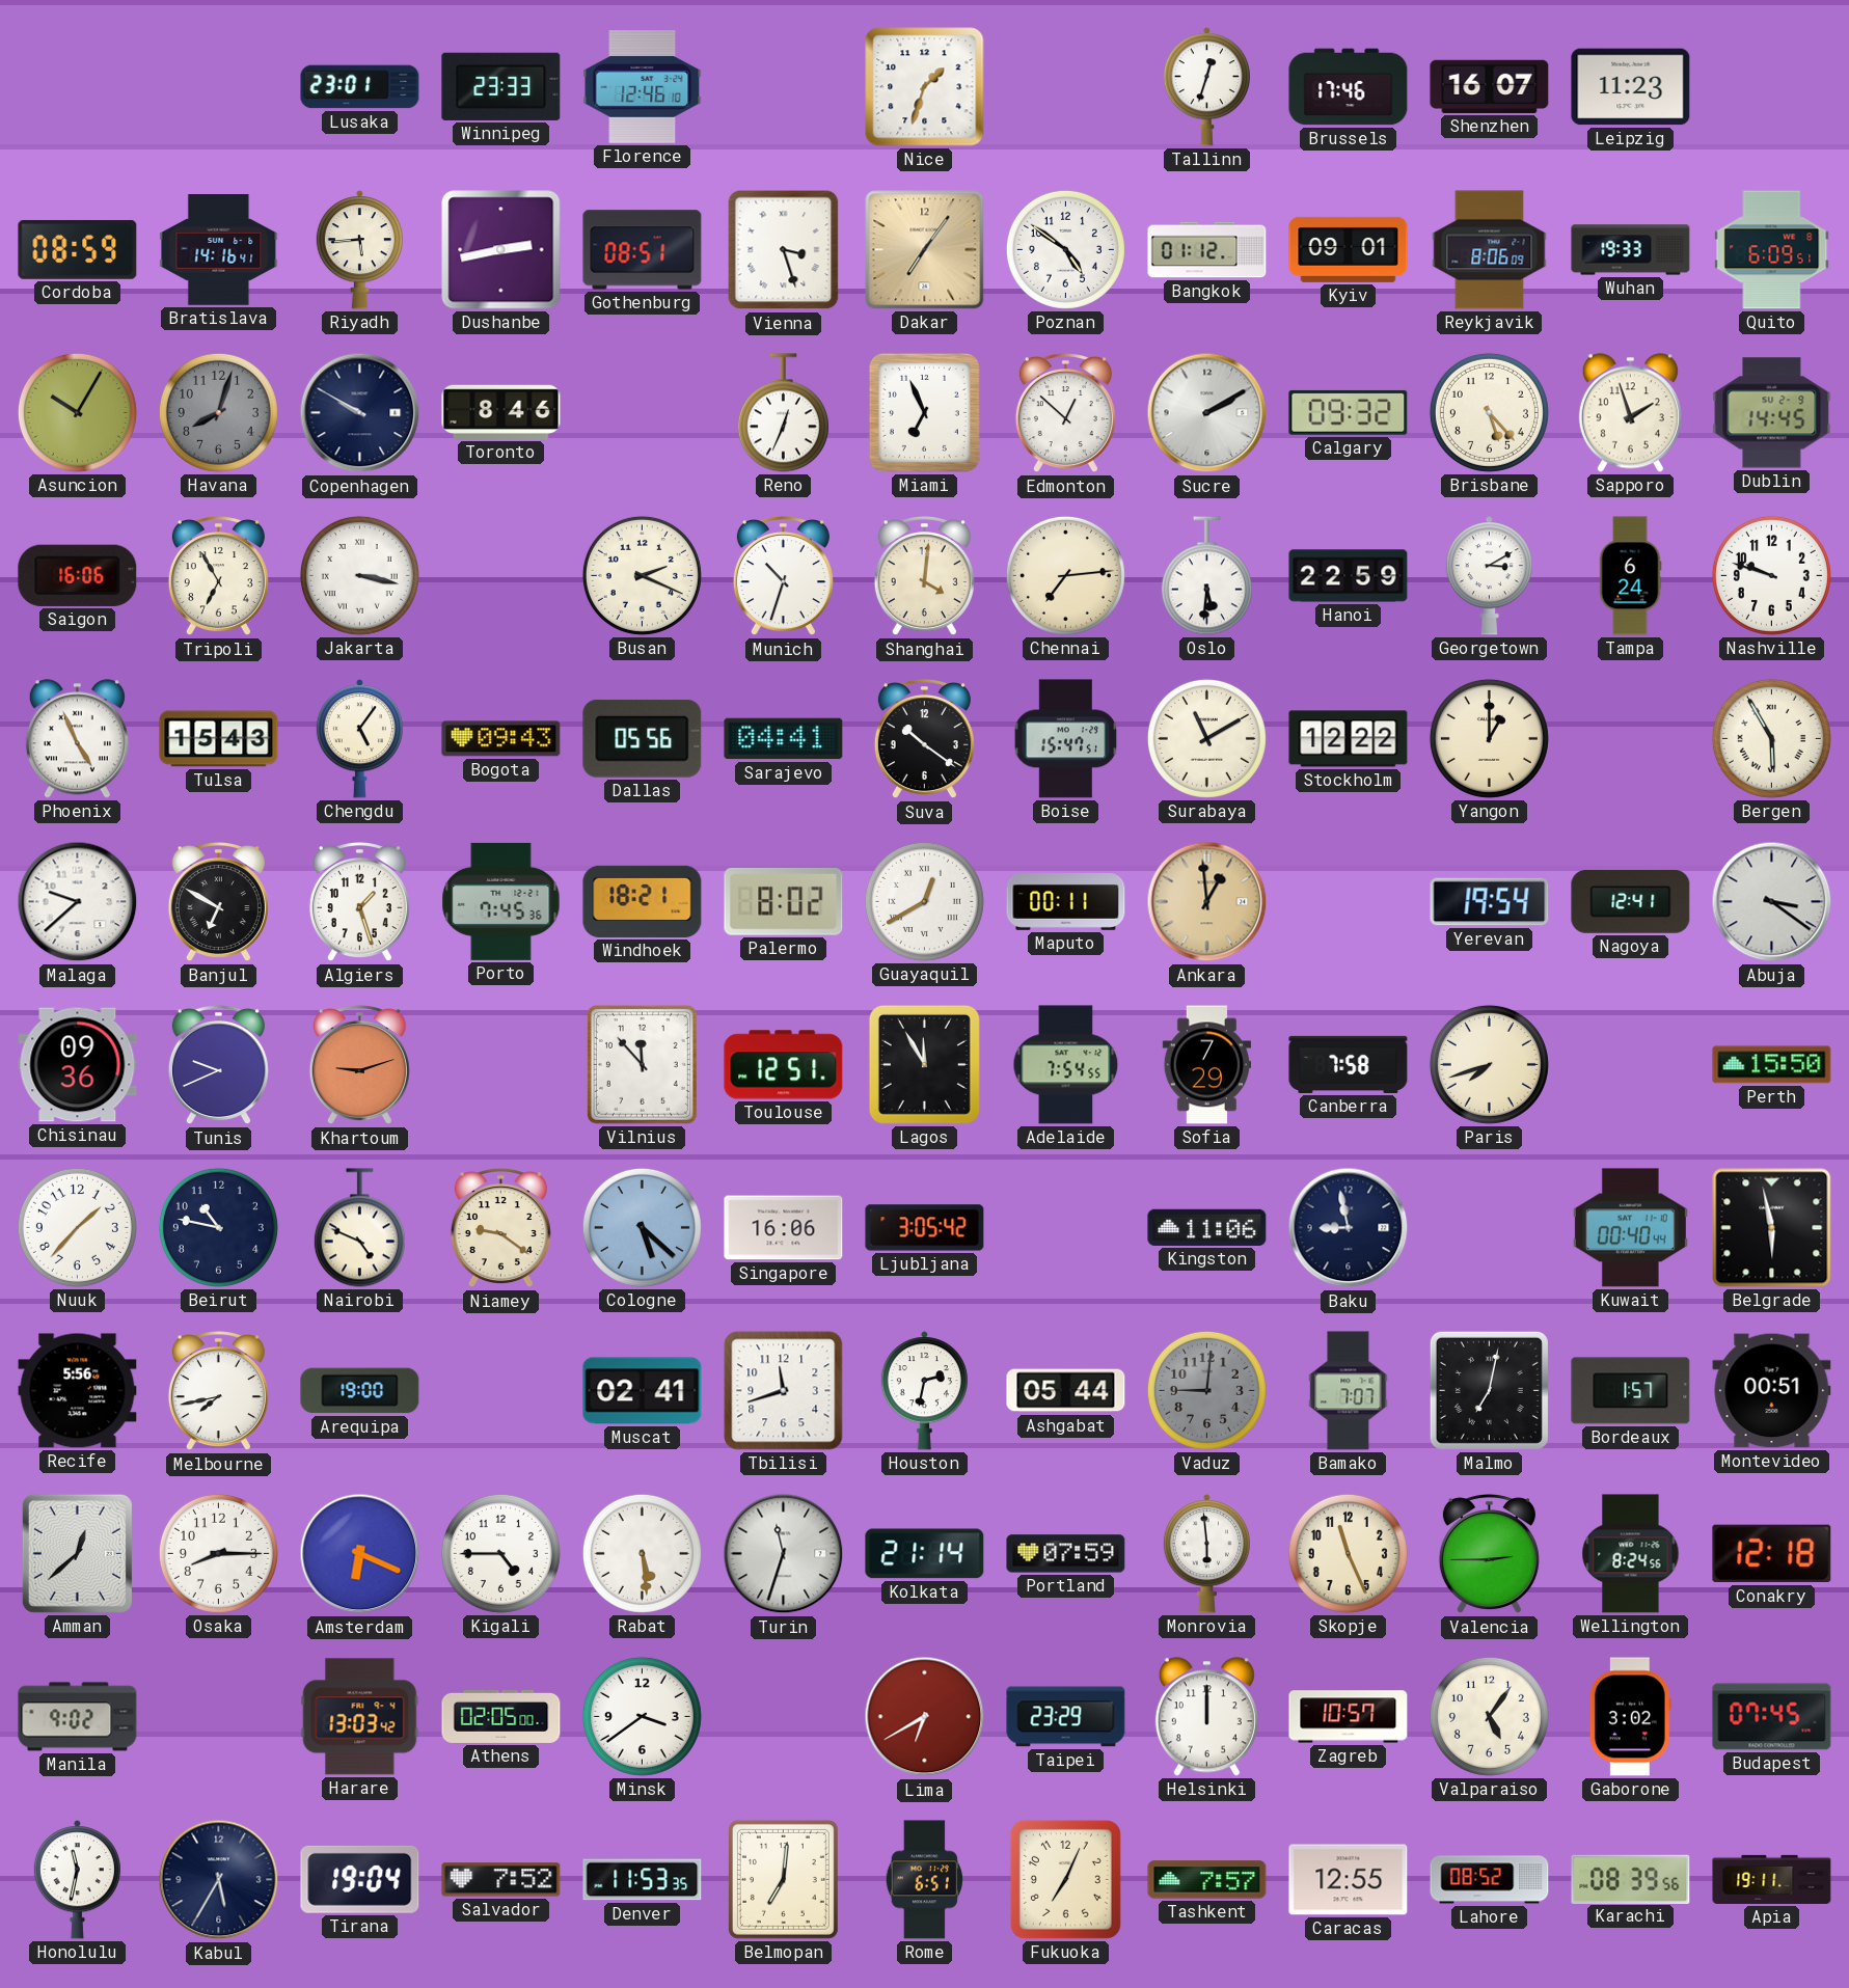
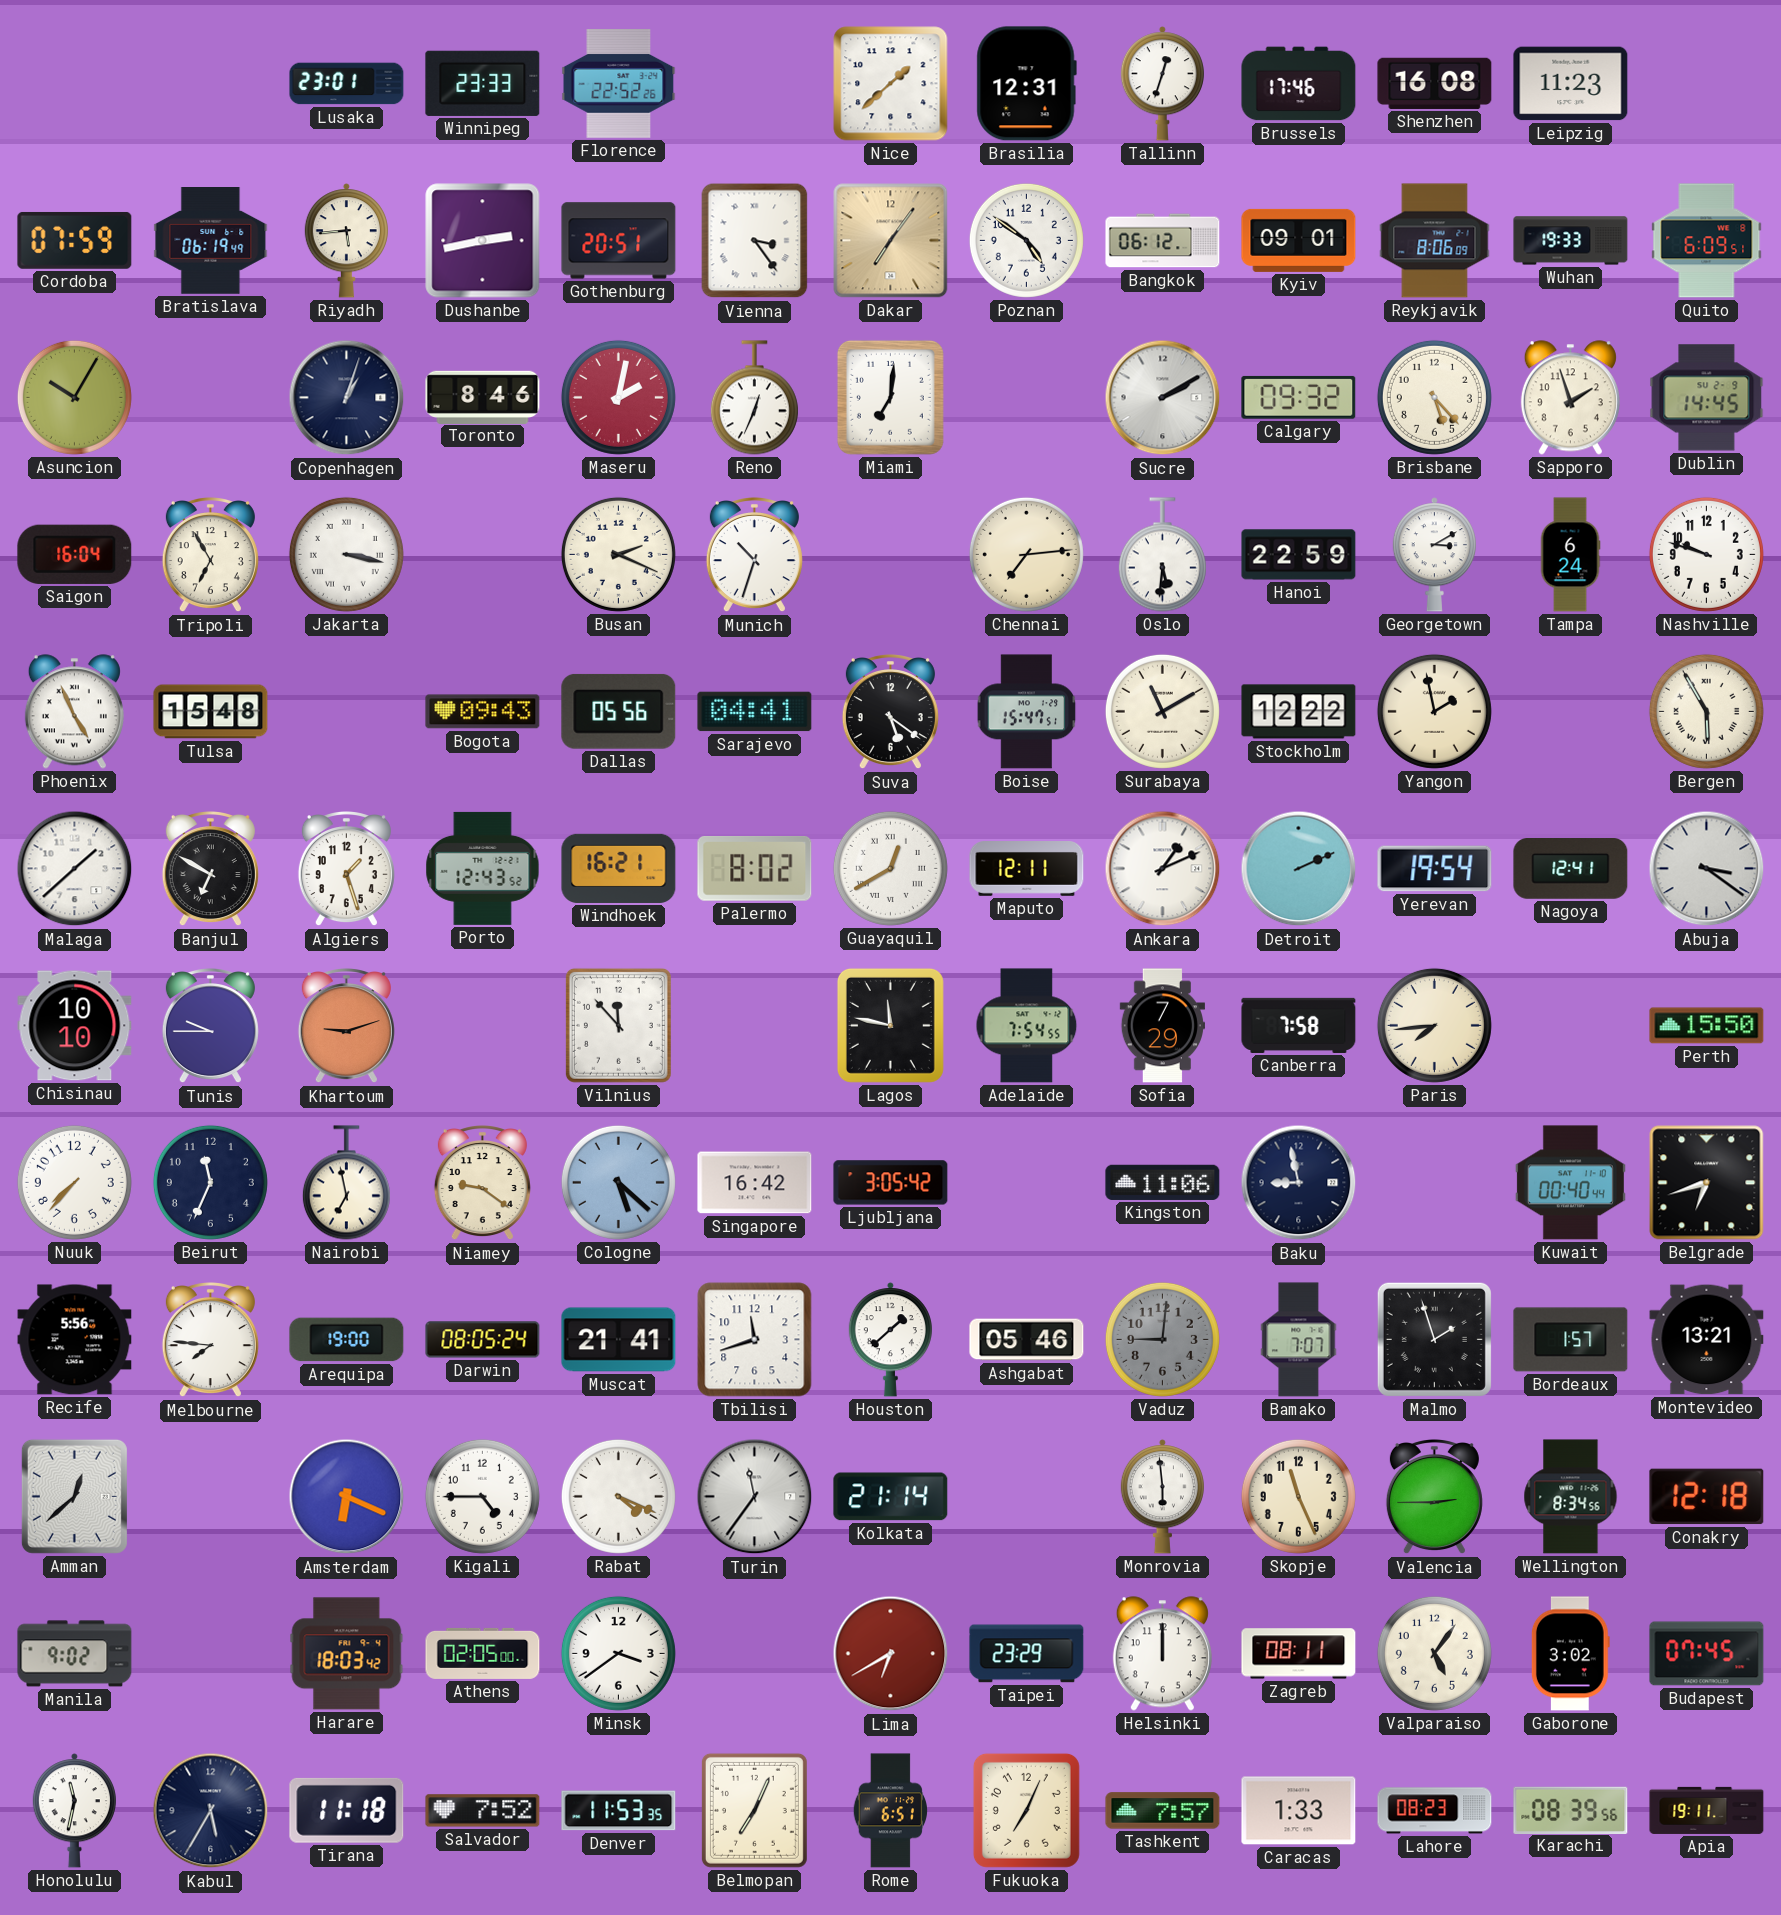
Florence: 12:46 -> 22:52 (619, 84)
Nice: 1:33 -> 1:38 (891, 84)
Brasilia: none -> 12:31 (1026, 84)
Shenzhen: 16:07 -> 16:08 (1435, 83)
Cordoba: 08:59 -> 07:59 (75, 240)
Bratislava: 14:16 -> 06:19 (211, 241)
Gothenburg: 08:51 -> 20:51 (619, 241)
Vienna: 3:27 -> 3:24 (755, 241)
Bangkok: 01:12 -> 06:12 (1163, 241)
Havana: 8:03 -> none (218, 412)
Copenhagen: 9:50 -> 1:03 (347, 398)
Maseru: none -> 2:02 (618, 397)
Miami: 6:56 -> 7:01 (890, 397)
Edmonton: 12:52 -> none (1065, 414)
Saigon: 16:06 -> 16:04 (75, 554)
Shanghai: 4:01 -> none (924, 577)
Tulsa: 15:43 -> 15:48 (211, 712)
Chengdu: 5:06 -> none (359, 739)
Suva: 10:21 -> 5:21 (890, 713)
Yangon: 1:00 -> 1:58 (1434, 711)
Malaga: 9:38 -> 1:38 (75, 869)
Porto: 7:45 -> 12:43 (483, 868)
Windhoek: 18:21 -> 16:21 (619, 868)
Maputo: 00:11 -> 12:11 (1027, 869)
Ankara: 12:59 -> 1:11 (1163, 869)
Ankara dial: champagne -> white (1163, 869)
Detroit: none -> 2:11 (1299, 869)
Chisinau: 09:36 -> 10:10 (75, 1026)
Tunis: 9:41 -> 9:45 (210, 1027)
Toulouse: 12:51 -> none (784, 1065)
Lagos: 11:55 -> 11:47 (890, 1025)
Paris: 7:42 -> 7:44 (1434, 1025)
Nuuk: 1:37 -> 7:37 (74, 1182)
Beirut: 10:47 -> 11:34 (210, 1182)
Nairobi: 4:49 -> 6:58 (346, 1183)
Singapore: 16:06 -> 16:42 (755, 1183)
Belgrade: 5:58 -> 6:42 (1707, 1183)
Melbourne: 7:43 -> 7:46 (210, 1341)
Darwin: none -> 08:05 (483, 1340)
Muscat: 02:41 -> 21:41 (619, 1340)
Houston: 2:32 -> 1:38 (890, 1340)
Ashgabat: 05:44 -> 05:46 (1027, 1340)
Malmo: 7:02 -> 1:57 (1434, 1339)
Montevideo: 00:51 -> 13:21 (1707, 1340)
Osaka: 8:15 -> none (218, 1553)
Rabat: 5:29 -> 4:19 (618, 1496)
Turin: 11:33 -> 11:36 (755, 1497)
Portland: 07:59 -> none (1066, 1554)
Wellington: 8:24 -> 8:34 (1571, 1497)
Harare: 13:03 -> 18:03 (347, 1654)
Zagreb: 10:57 -> 08:11 (1299, 1654)
Tirana: 19:04 -> 11:18 (347, 1810)
Belmopan: 7:01 -> 7:04 (754, 1810)
Caracas: 12:55 -> 1:33 (1299, 1811)
Lahore: 08:52 -> 08:23 (1435, 1811)
